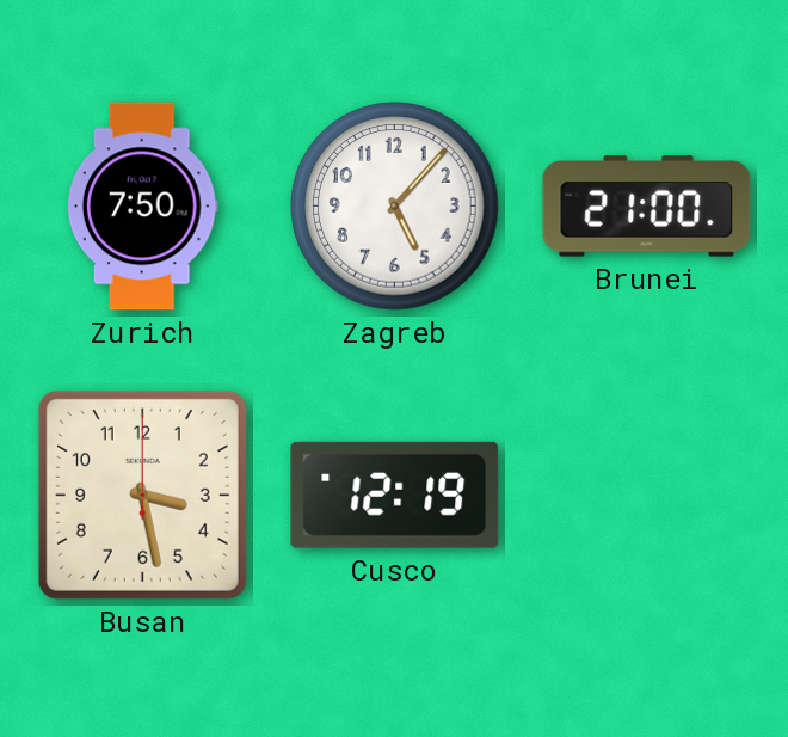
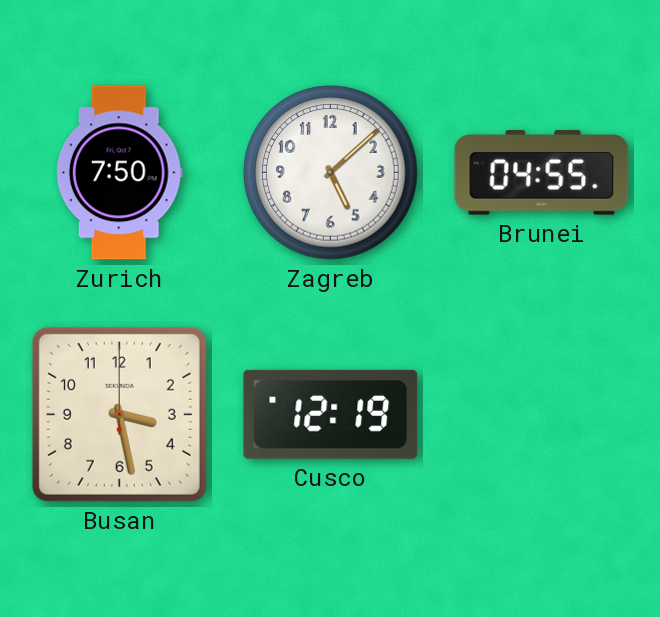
Zagreb: 5:07 -> 5:08 (331, 173)
Brunei: 21:00 -> 04:55 (542, 173)
